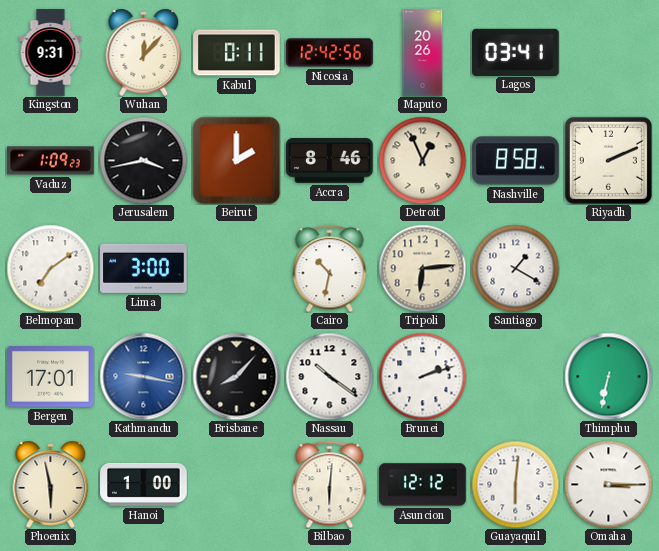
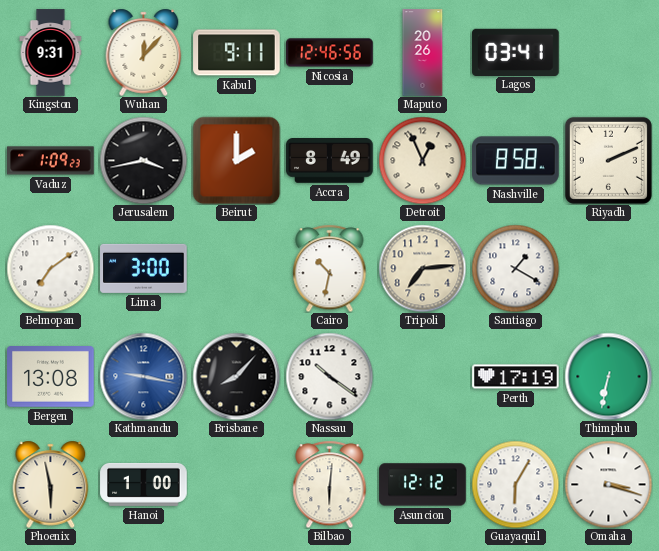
Kabul: 0:11 -> 9:11 (237, 53)
Nicosia: 12:42 -> 12:46 (330, 53)
Accra: 8:46 -> 8:49 (330, 161)
Tripoli: 6:14 -> 7:14 (422, 268)
Bergen: 17:01 -> 13:08 (51, 377)
Brunei: 2:12 -> none (422, 376)
Perth: none -> 17:19 (516, 377)
Guayaquil: 6:01 -> 6:05 (515, 484)
Omaha: 3:15 -> 3:18 (608, 484)
